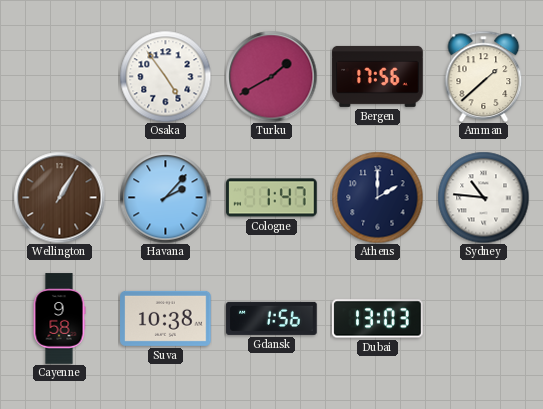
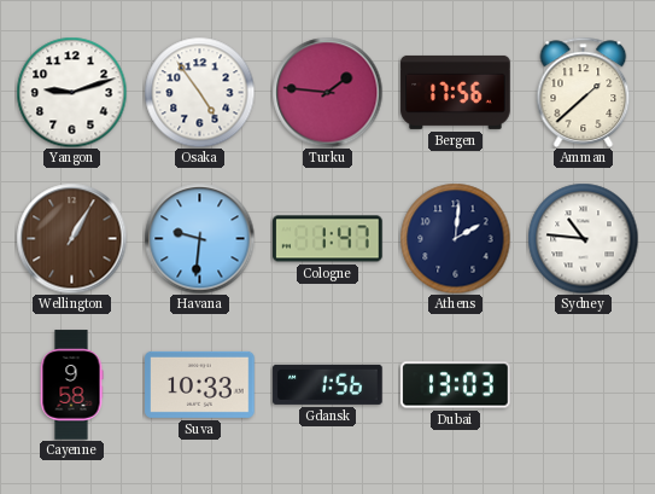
Yangon: none -> 9:12 (71, 92)
Turku: 1:40 -> 1:46 (327, 92)
Havana: 2:07 -> 9:31 (199, 238)
Athens: 2:00 -> 2:01 (455, 238)
Suva: 10:38 -> 10:33 (200, 384)
